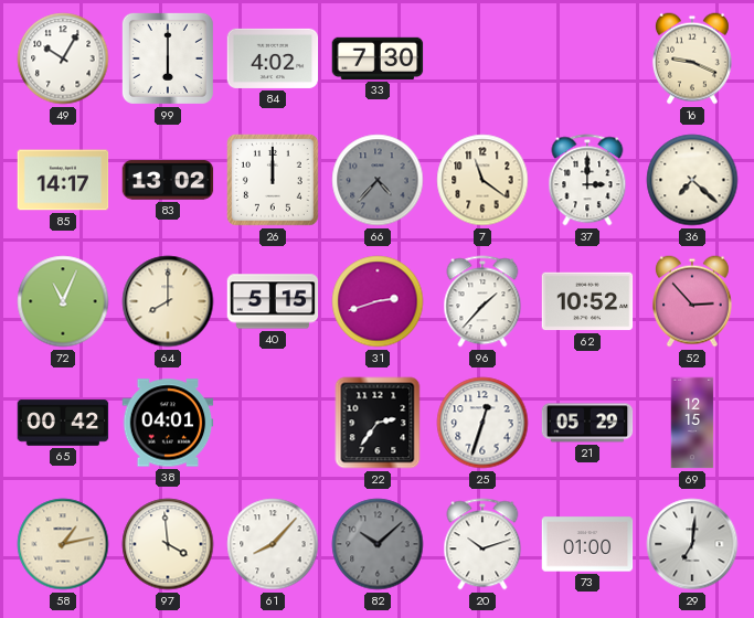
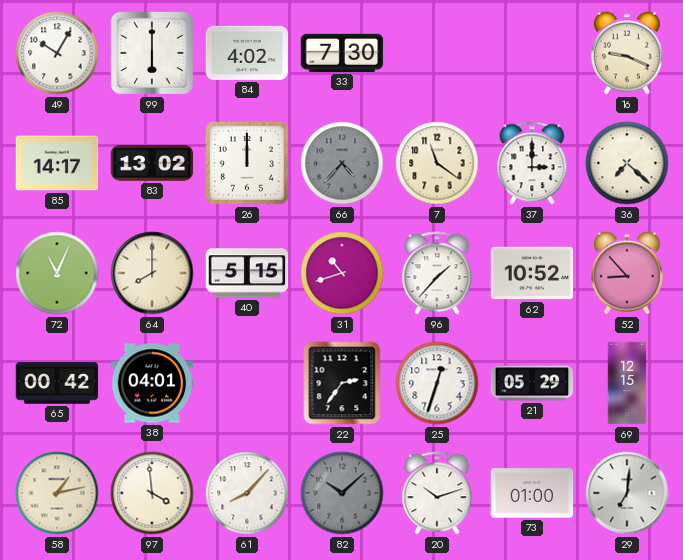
31: 2:42 -> 10:42 (342, 273)
52: 2:53 -> 8:53 (627, 273)
